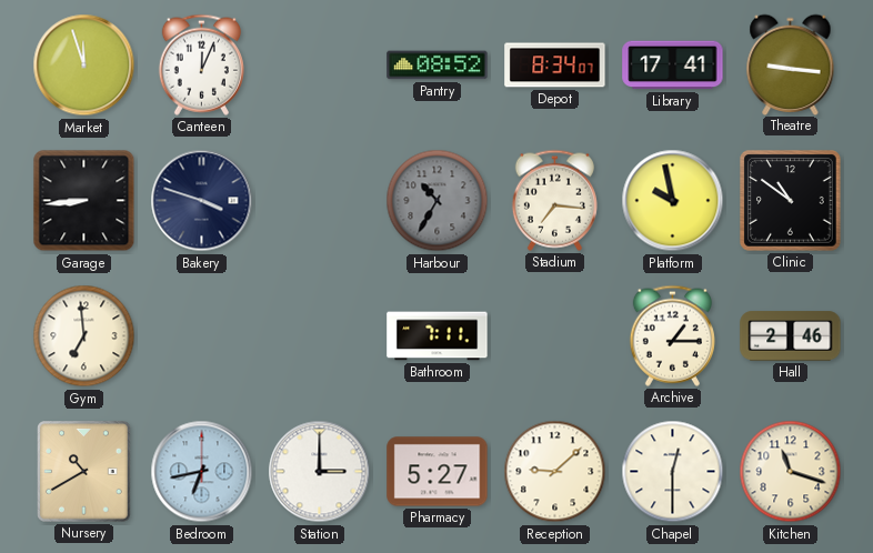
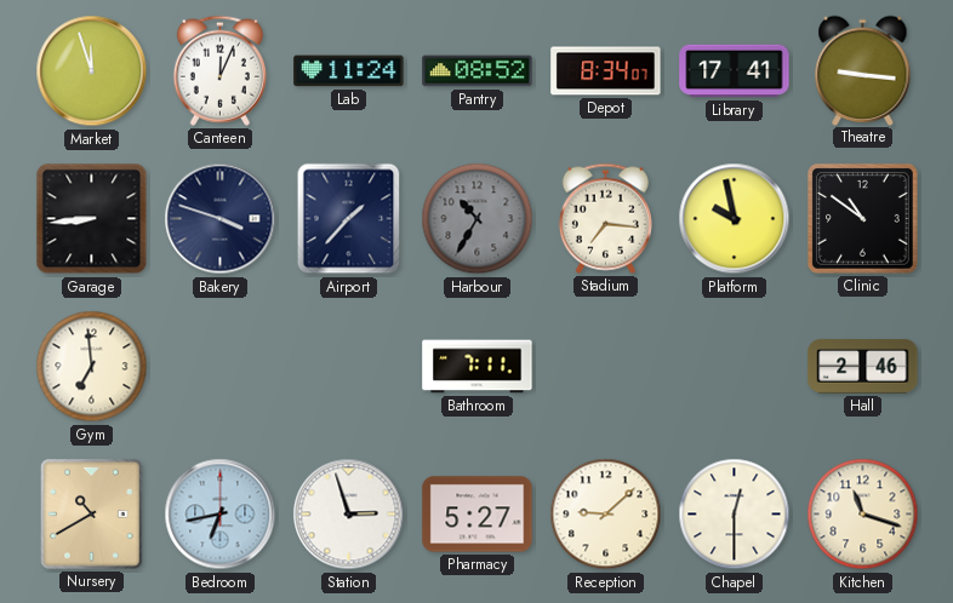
Lab: none -> 11:24 (349, 71)
Airport: none -> 1:37 (349, 219)
Archive: 1:15 -> none (672, 335)
Station: 3:00 -> 2:57 (349, 515)
